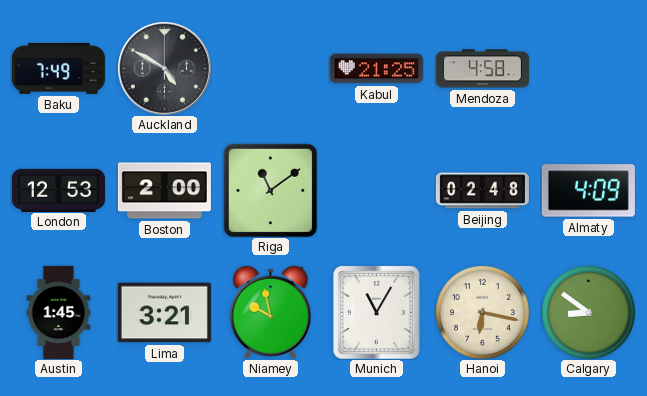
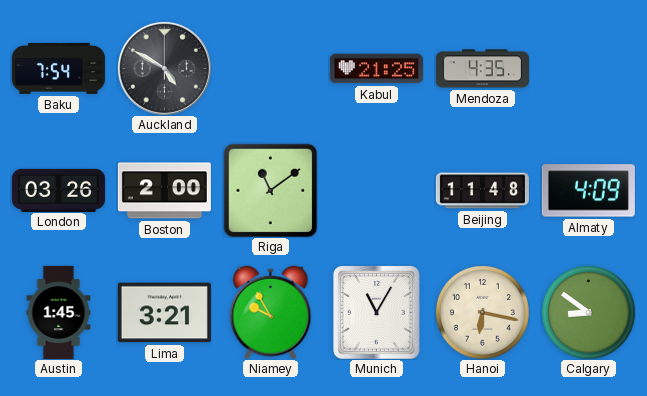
Baku: 7:49 -> 7:54 (58, 68)
Mendoza: 4:58 -> 4:35 (482, 69)
London: 12:53 -> 03:26 (58, 190)
Beijing: 02:48 -> 11:48 (482, 191)
Niamey: 9:58 -> 9:55 (271, 312)
